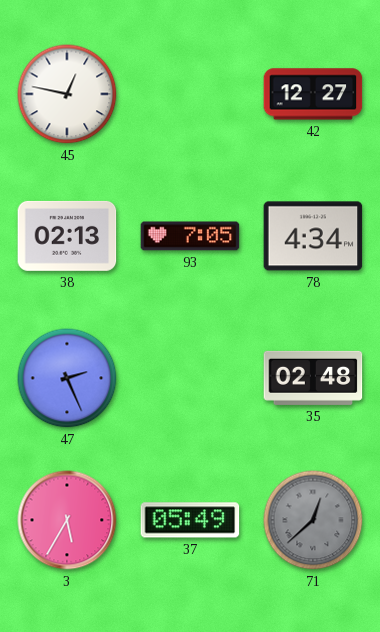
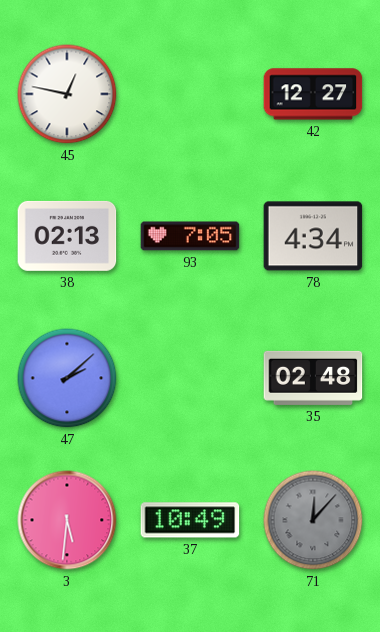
47: 2:26 -> 2:08 (67, 378)
3: 5:35 -> 5:31 (67, 520)
37: 05:49 -> 10:49 (190, 520)
71: 12:38 -> 12:07 (313, 520)
